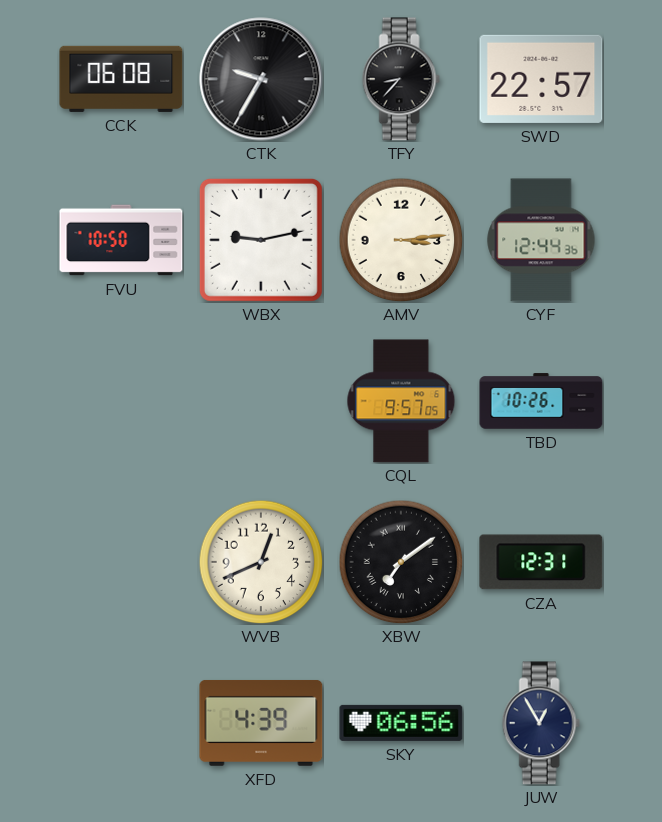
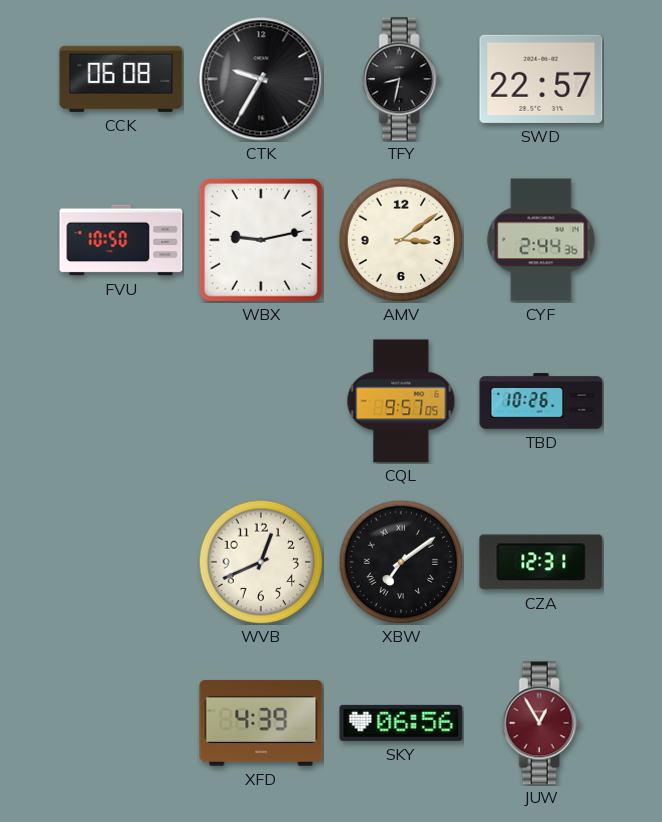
TFY: 8:37 -> 8:32 (401, 79)
AMV: 3:14 -> 3:09 (401, 240)
CYF: 12:44 -> 2:44 (541, 240)
JUW dial: navy -> burgundy (541, 723)
